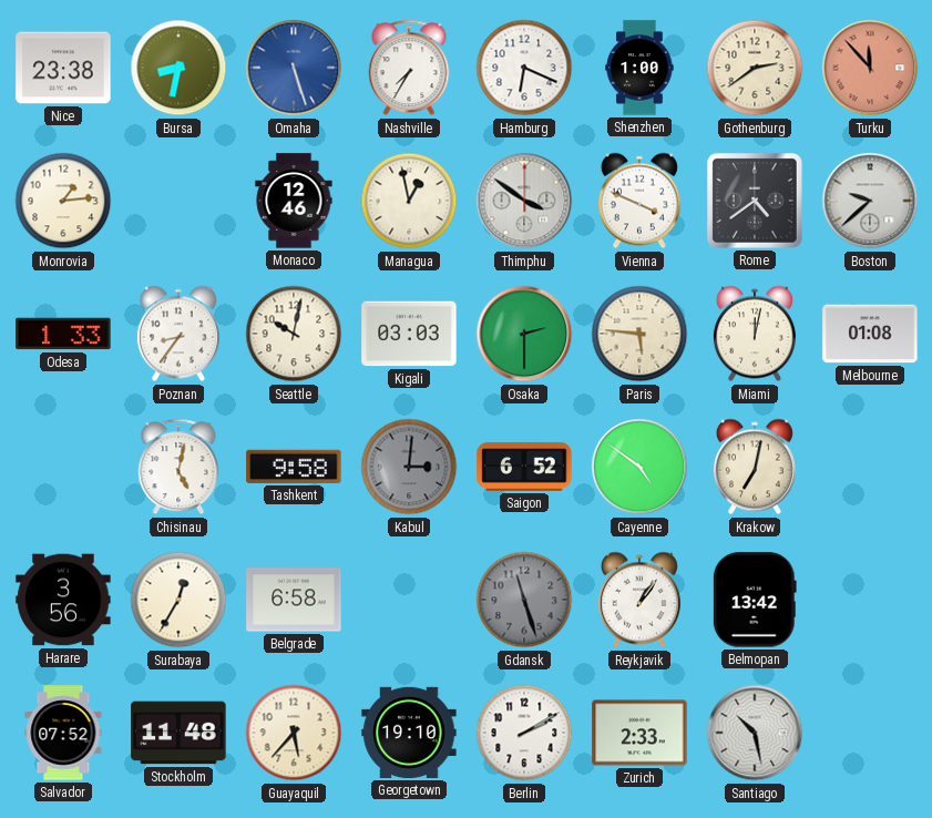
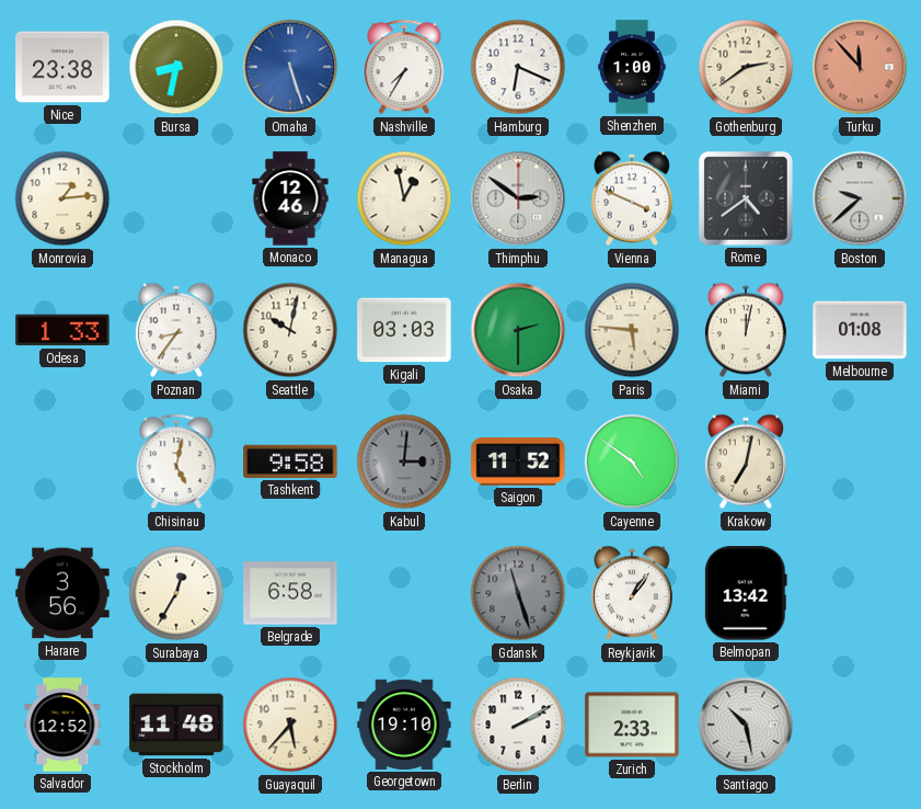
Thimphu: 3:51 -> 2:51 (518, 198)
Saigon: 6:52 -> 11:52 (518, 462)
Salvador: 07:52 -> 12:52 (62, 725)
